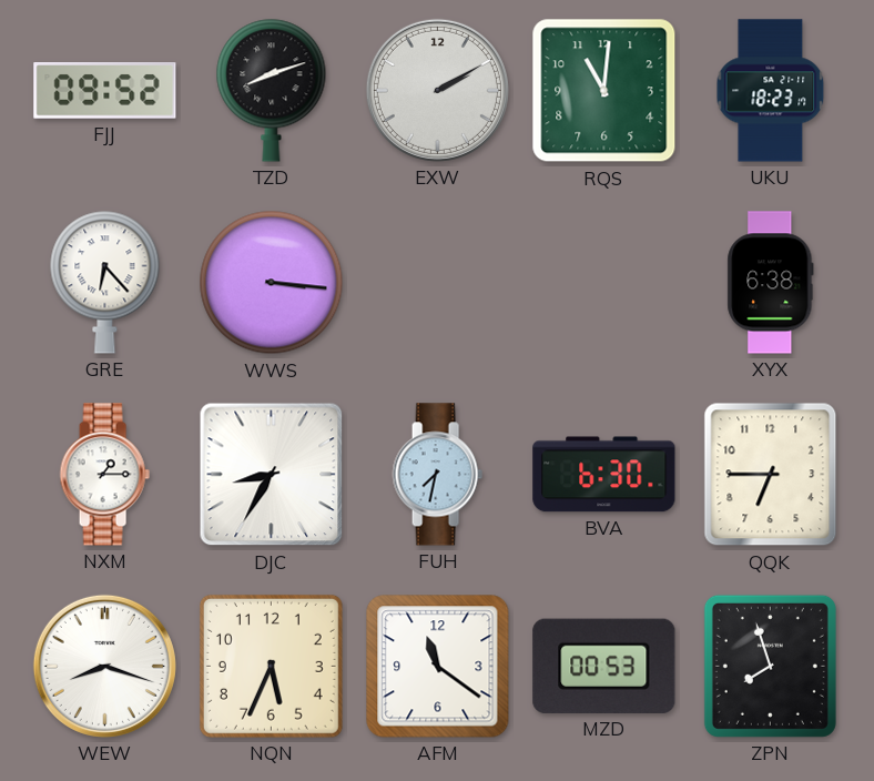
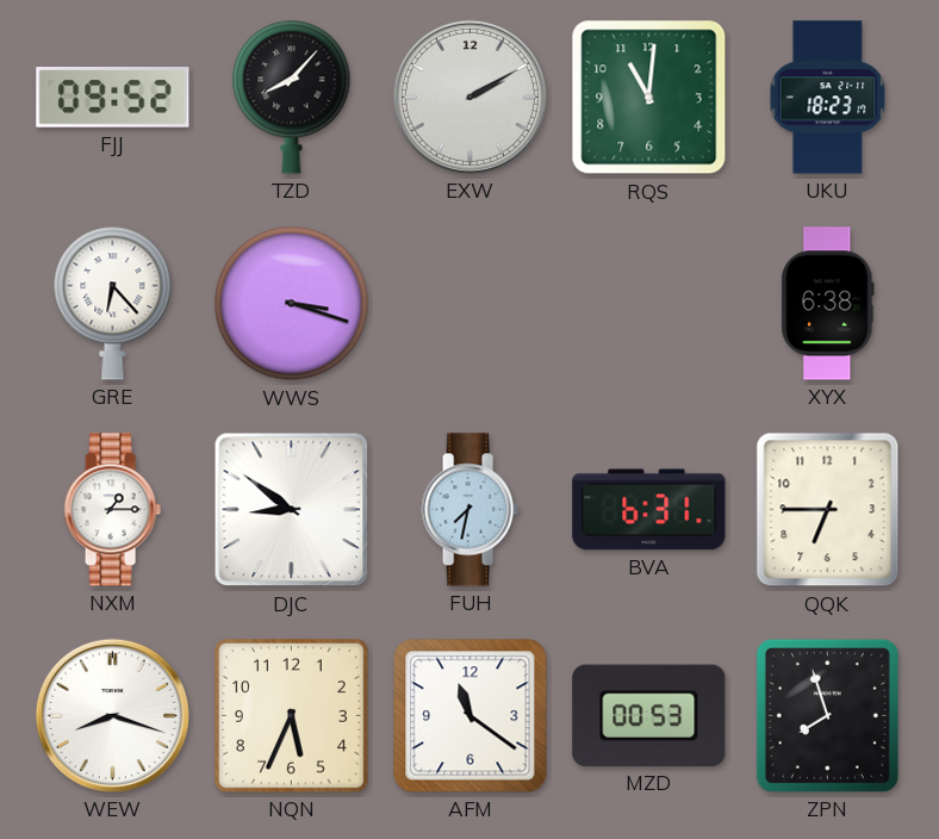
TZD: 8:12 -> 8:07 (292, 97)
WWS: 3:16 -> 3:18 (292, 304)
DJC: 8:35 -> 8:51 (292, 510)
BVA: 6:30 -> 6:31 (649, 510)
